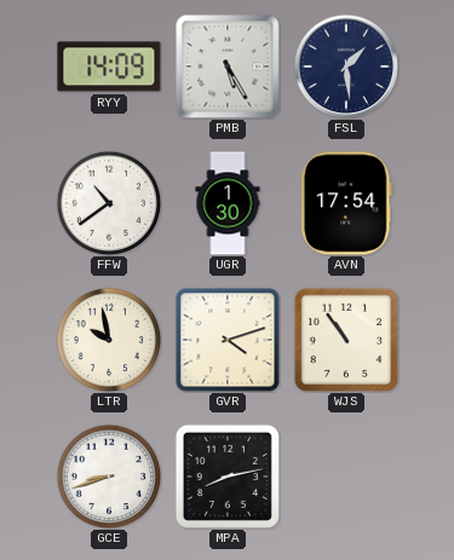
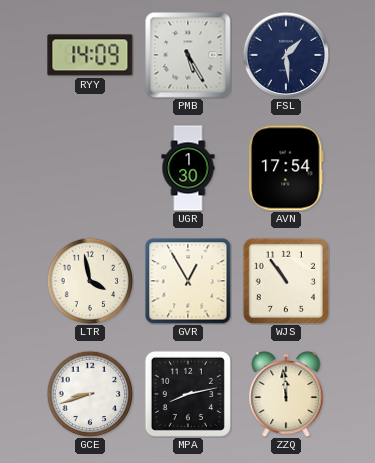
FFW: 10:39 -> none (109, 203)
LTR: 9:58 -> 3:58 (90, 281)
GVR: 4:12 -> 12:55 (188, 281)
ZZQ: none -> 11:59 (286, 394)
